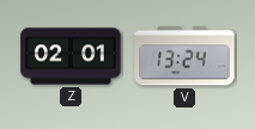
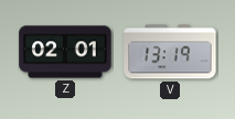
V: 13:24 -> 13:19 (170, 52)
